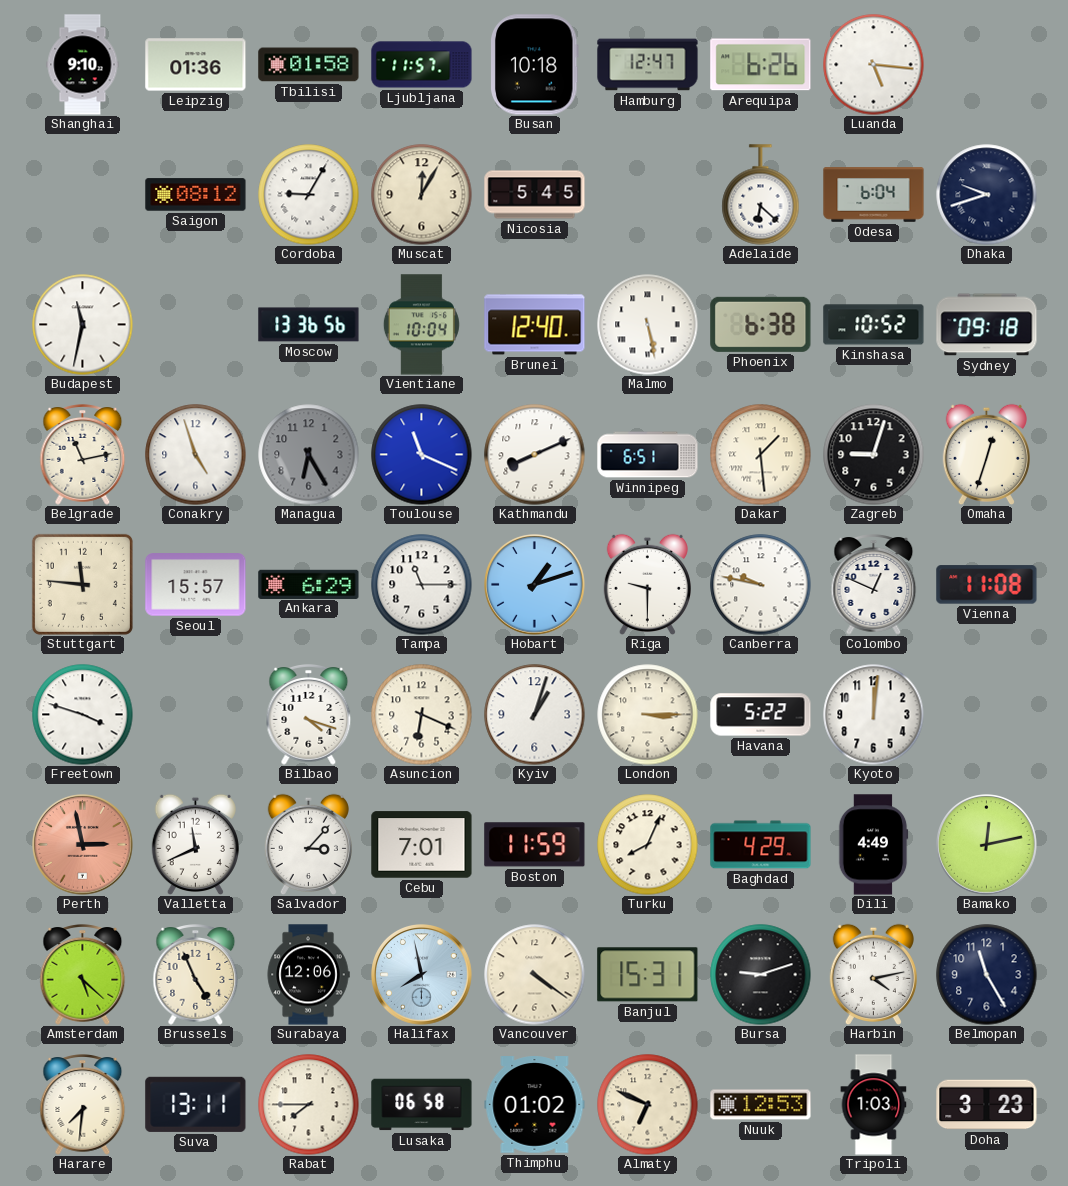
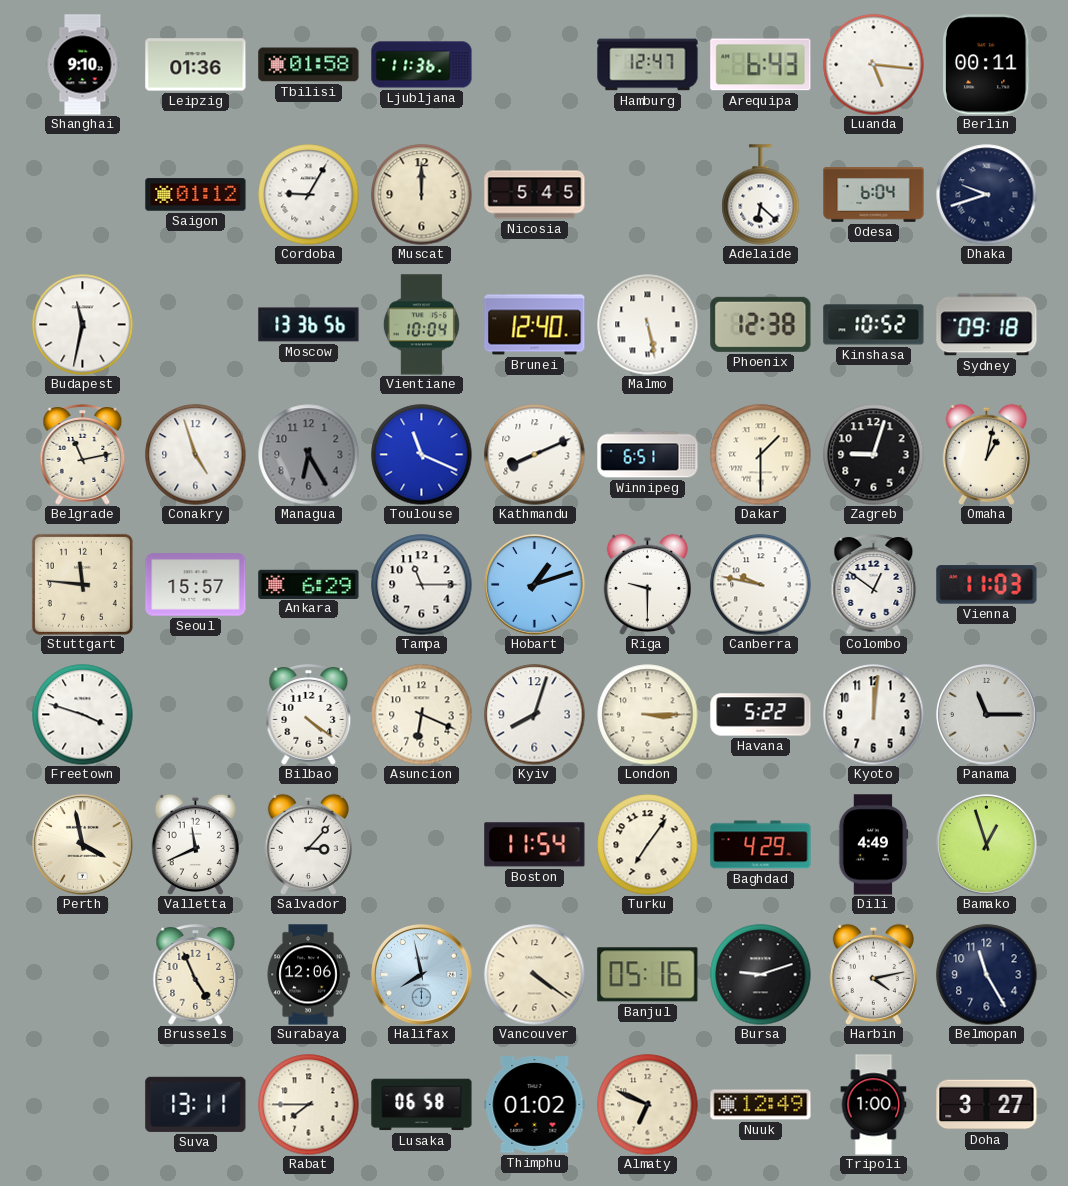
Ljubljana: 11:57 -> 11:36 (422, 65)
Busan: 10:18 -> none (535, 65)
Arequipa: 6:26 -> 6:43 (761, 65)
Berlin: none -> 00:11 (987, 65)
Saigon: 08:12 -> 01:12 (196, 195)
Muscat: 12:05 -> 12:00 (422, 195)
Phoenix: 6:38 -> 12:38 (761, 324)
Dakar: 1:29 -> 1:30 (761, 455)
Omaha: 12:33 -> 1:02 (986, 454)
Colombo: 12:49 -> 12:51 (874, 585)
Vienna: 11:08 -> 11:03 (987, 585)
Bilbao: 4:18 -> 4:21 (309, 715)
Kyiv: 1:03 -> 8:03 (535, 715)
Panama: none -> 11:15 (987, 715)
Perth: 2:58 -> 3:58 (83, 845)
Perth dial: salmon -> cream (83, 845)
Cebu: 7:01 -> none (422, 845)
Boston: 11:59 -> 11:54 (535, 845)
Turku: 8:04 -> 7:06 (648, 845)
Bamako: 12:13 -> 12:57 (987, 845)
Amsterdam: 5:22 -> none (83, 975)
Banjul: 15:31 -> 05:16 (648, 975)
Harare: 7:31 -> none (83, 1105)
Nuuk: 12:53 -> 12:49 (761, 1105)
Tripoli: 1:03 -> 1:00 (874, 1105)
Doha: 3:23 -> 3:27 (987, 1105)
